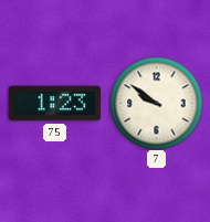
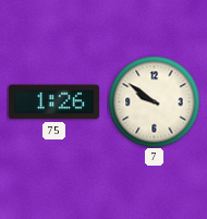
75: 1:23 -> 1:26 (53, 102)
